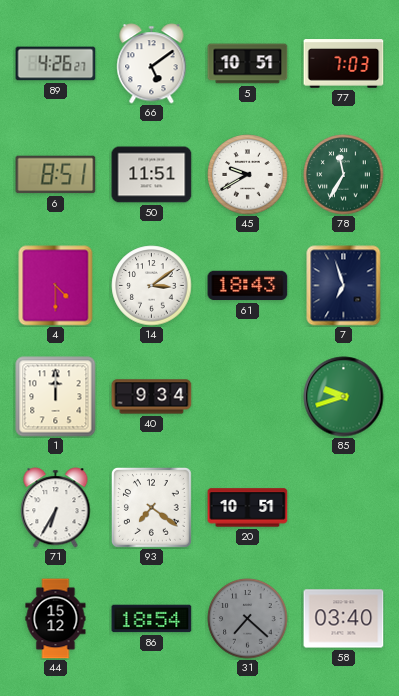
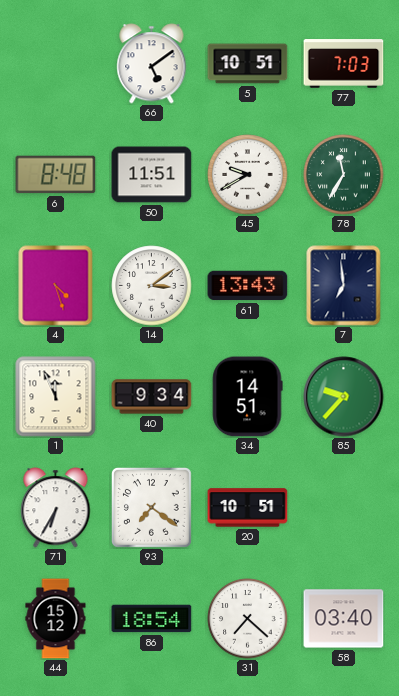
89: 4:26 -> none (56, 64)
6: 8:51 -> 8:48 (56, 175)
4: 4:30 -> 4:27 (56, 286)
61: 18:43 -> 13:43 (248, 286)
7: 6:57 -> 6:59 (344, 286)
1: 12:00 -> 11:56 (56, 397)
34: none -> 14:51 (247, 397)
85: 9:42 -> 9:37 (344, 397)
31 dial: grey -> white (248, 619)
